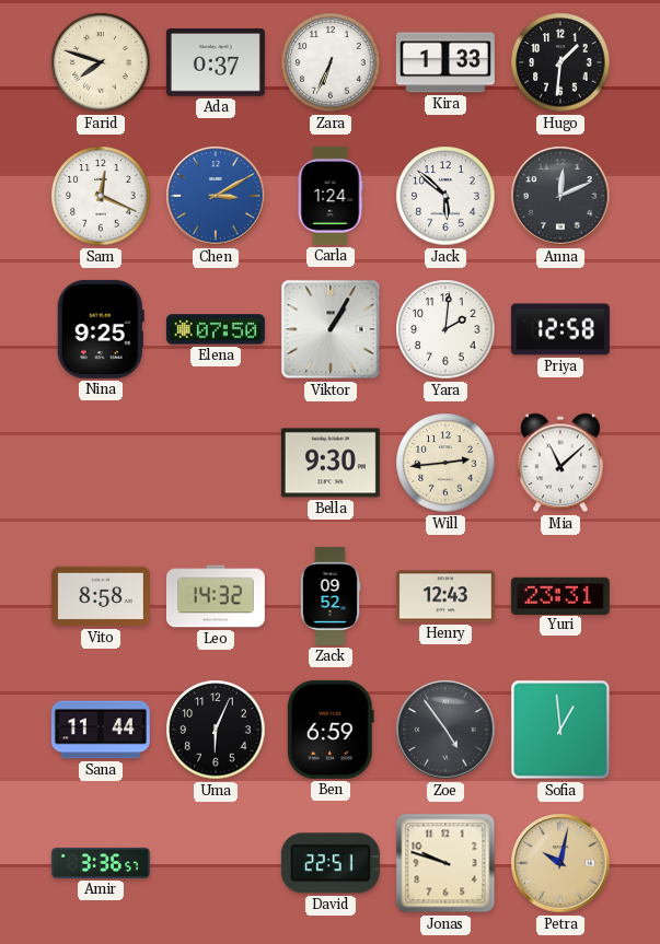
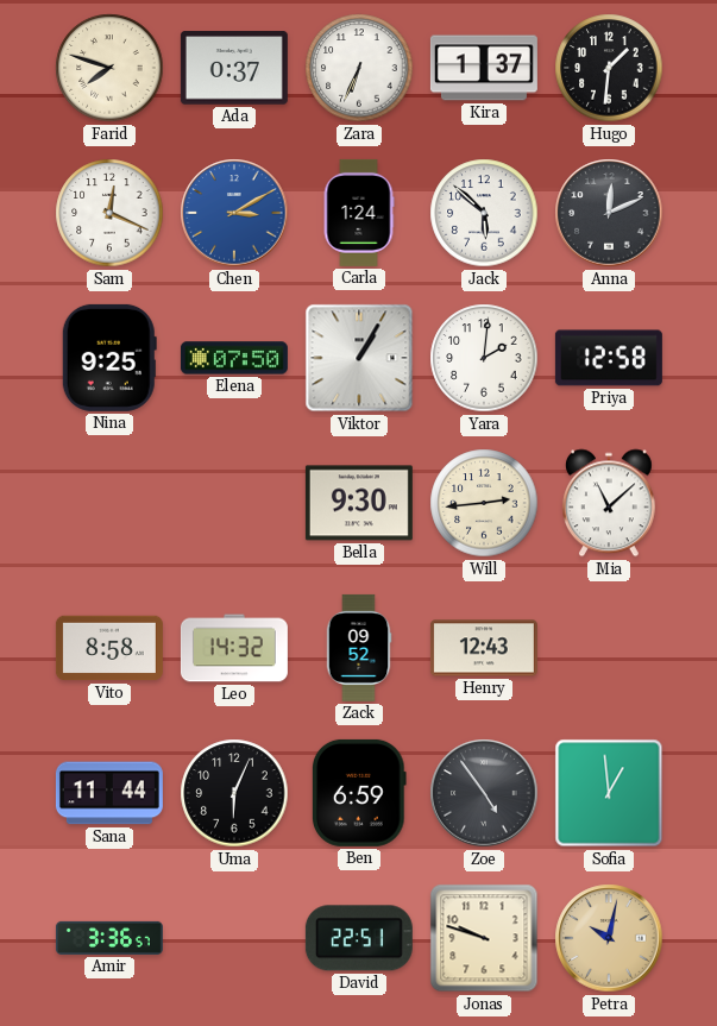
Kira: 1:33 -> 1:37 (484, 68)
Yuri: 23:31 -> none (560, 595)
